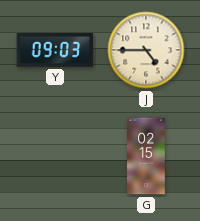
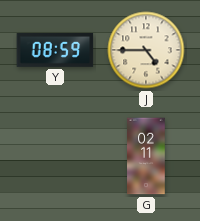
Y: 09:03 -> 08:59 (55, 50)
G: 02:15 -> 02:11 (146, 156)
